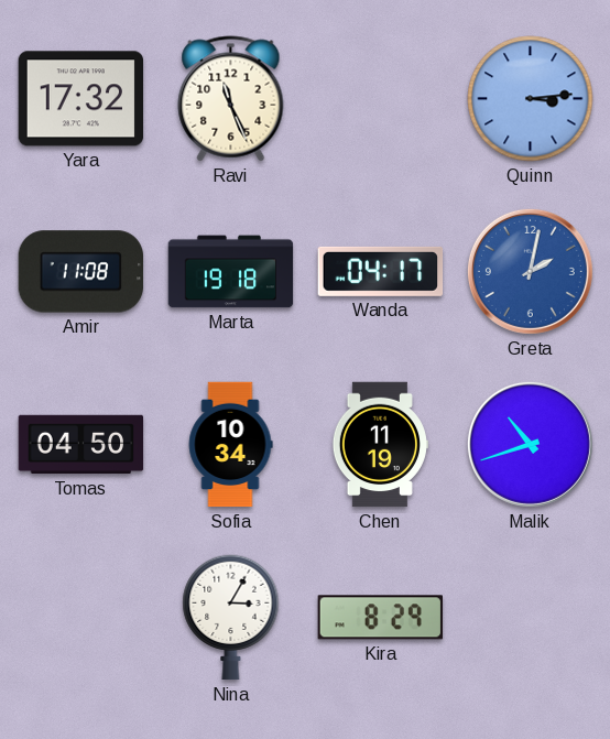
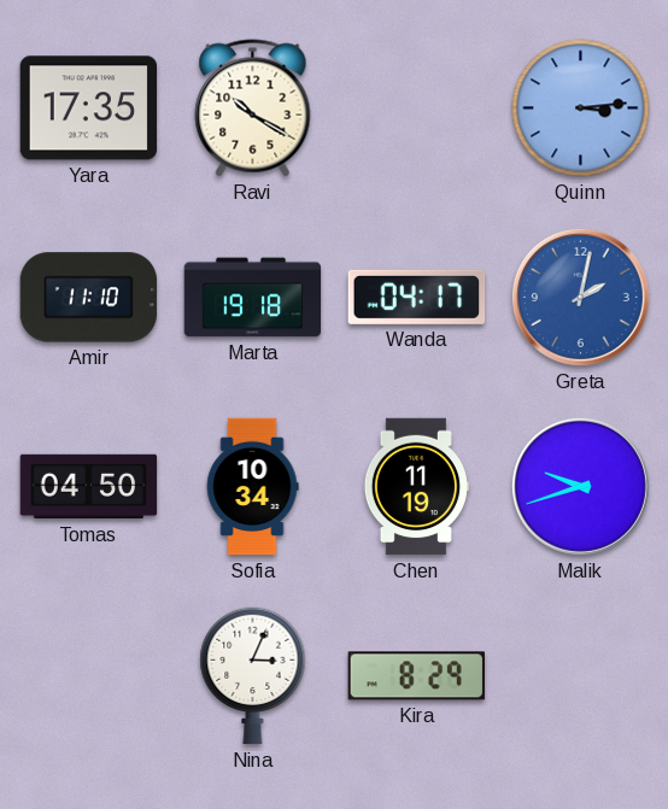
Yara: 17:32 -> 17:35 (89, 109)
Ravi: 11:26 -> 10:20 (253, 109)
Amir: 11:08 -> 11:10 (89, 298)
Malik: 10:42 -> 9:42 (580, 486)
Nina: 3:05 -> 3:04 (253, 676)
